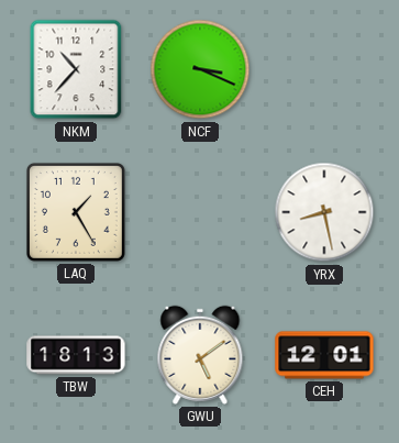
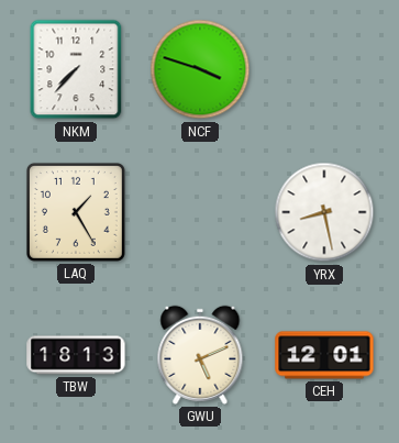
NKM: 10:37 -> 7:37 (76, 69)
NCF: 3:19 -> 3:48 (200, 69)
GWU: 5:09 -> 5:11 (200, 355)
